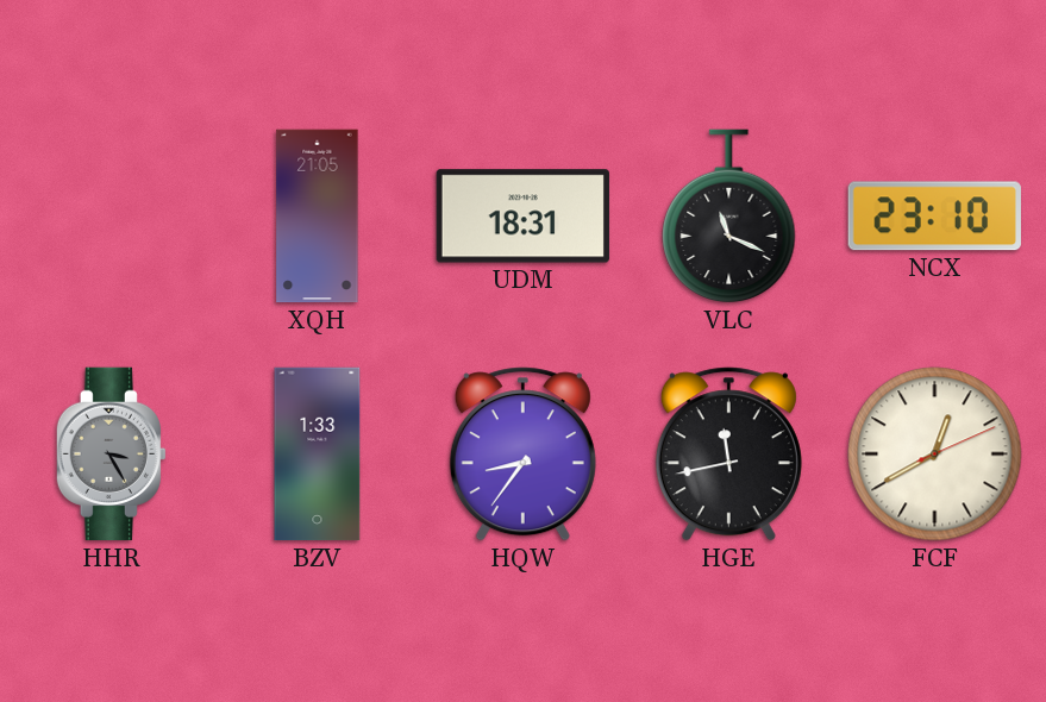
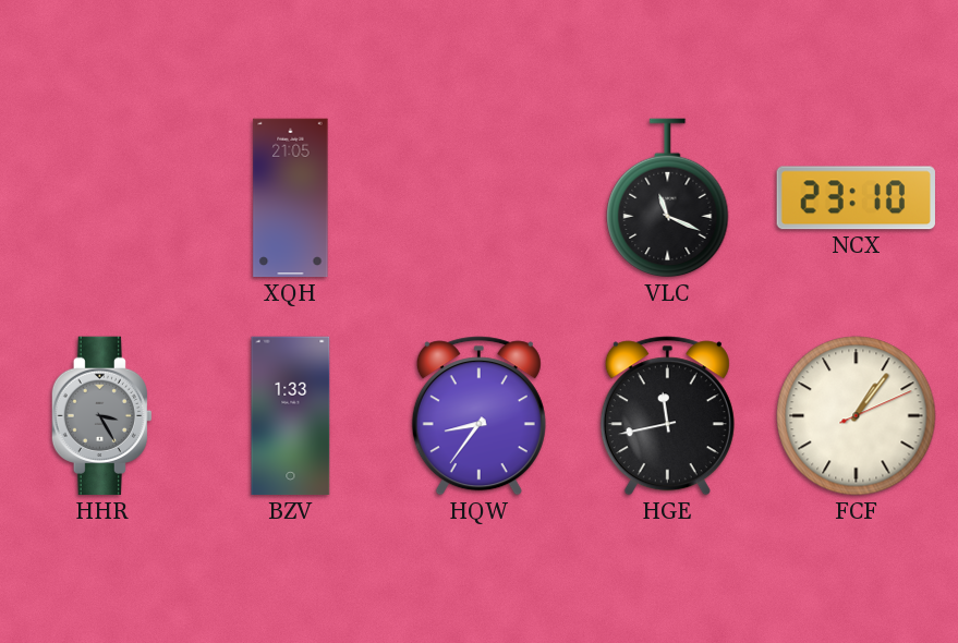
UDM: 18:31 -> none (522, 217)
FCF: 12:40 -> 1:06 (857, 416)
